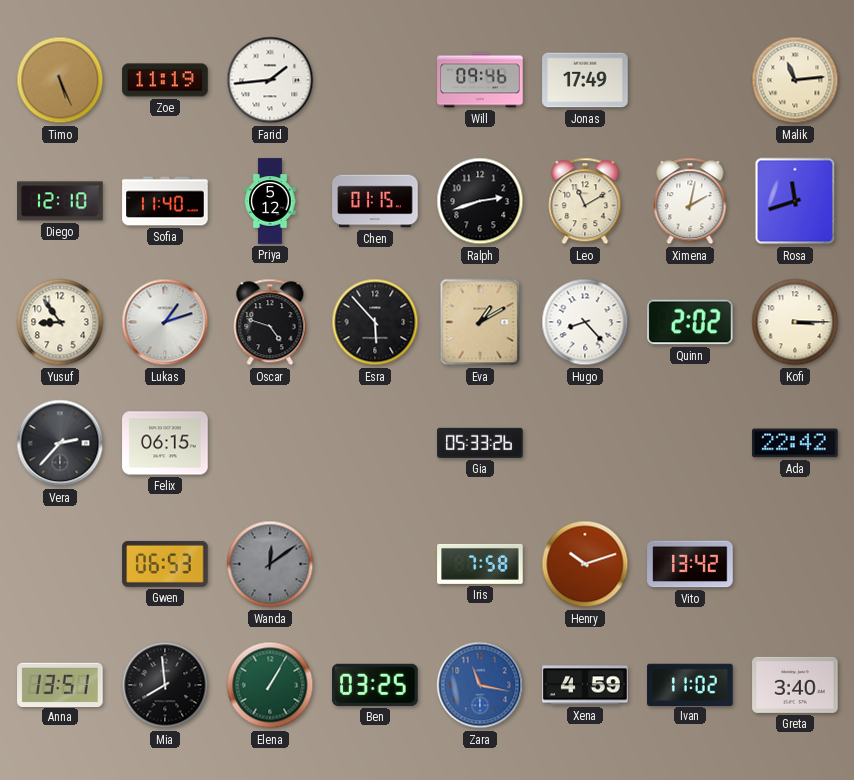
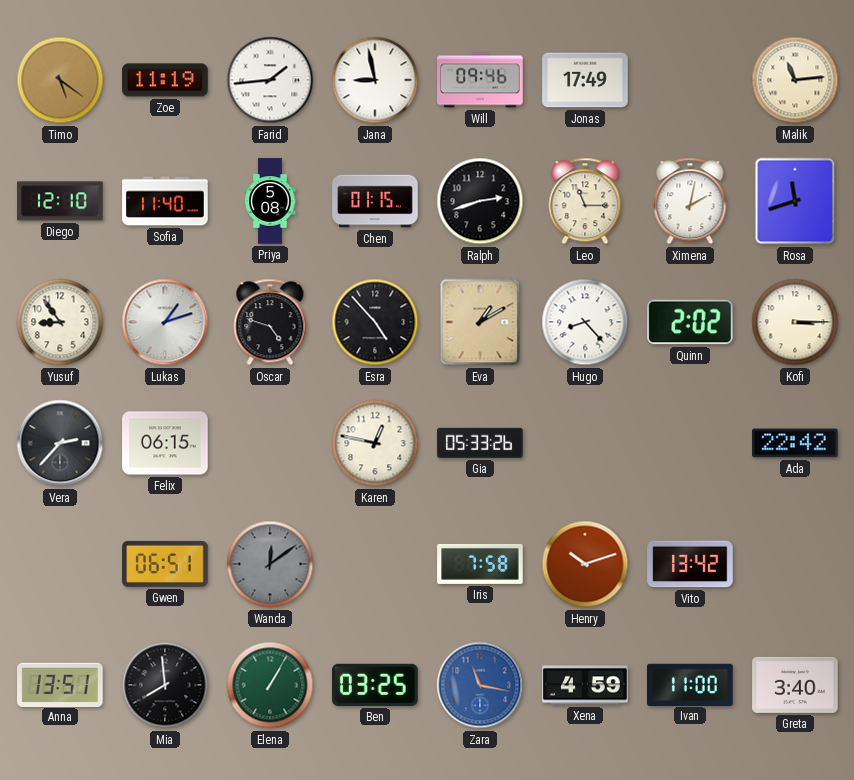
Timo: 5:26 -> 5:21 (60, 80)
Jana: none -> 8:58 (375, 80)
Priya: 5:12 -> 5:08 (270, 201)
Leo: 11:10 -> 11:15 (585, 201)
Esra: 5:53 -> 4:53 (375, 322)
Karen: none -> 12:47 (375, 443)
Gwen: 06:53 -> 06:51 (165, 564)
Ivan: 11:02 -> 11:00 (690, 684)
